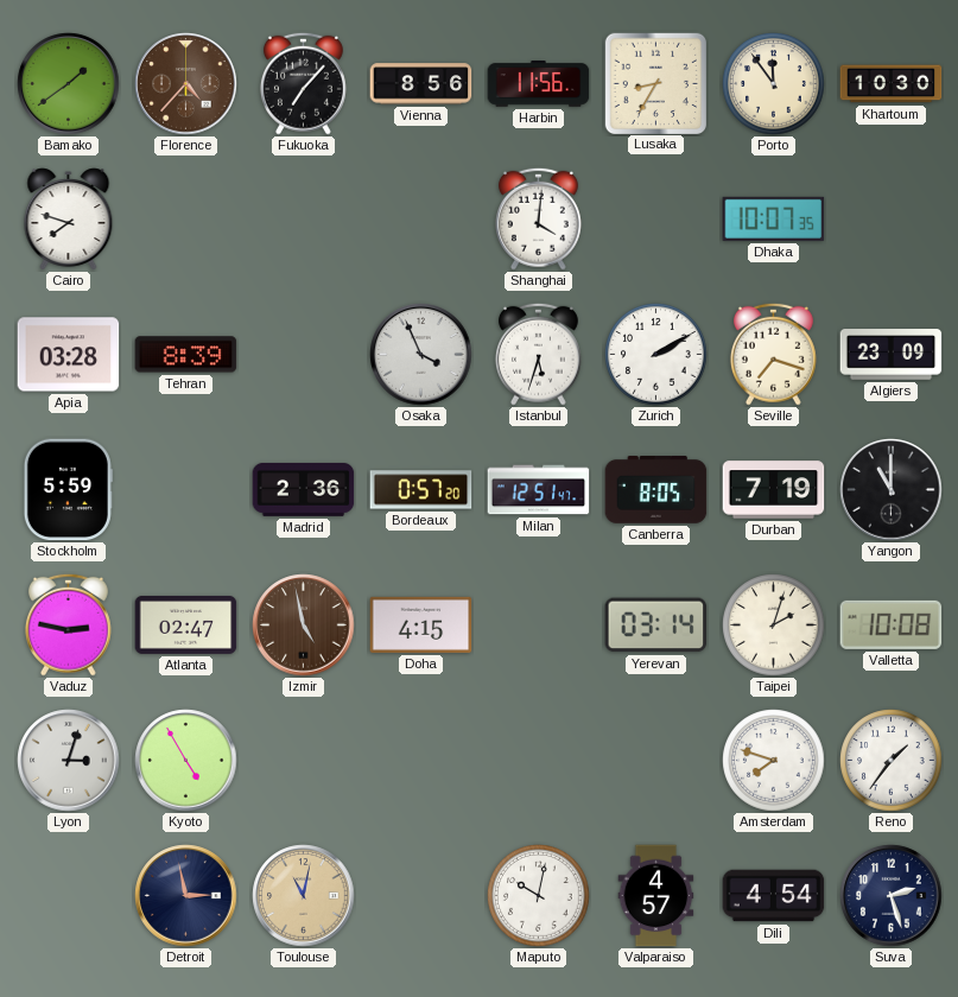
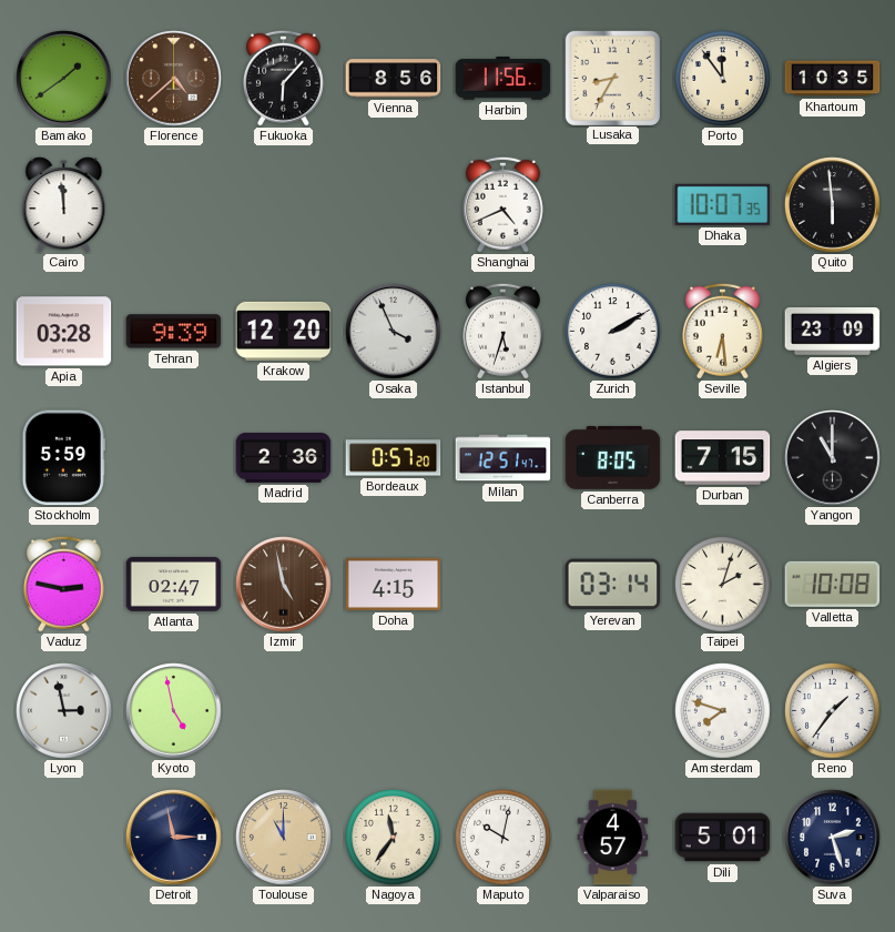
Florence: 4:37 -> 4:38 (174, 79)
Fukuoka: 7:07 -> 6:07 (283, 78)
Khartoum: 10:30 -> 10:35 (833, 79)
Cairo: 7:48 -> 11:59 (64, 205)
Shanghai: 4:01 -> 4:41 (502, 204)
Quito: none -> 5:59 (833, 205)
Tehran: 8:39 -> 9:39 (174, 332)
Krakow: none -> 12:20 (284, 331)
Seville: 7:18 -> 6:29 (722, 331)
Durban: 7:19 -> 7:15 (723, 458)
Lyon: 3:03 -> 2:58 (64, 711)
Kyoto: 4:55 -> 4:58 (174, 711)
Toulouse: 11:02 -> 11:00 (284, 838)
Nagoya: none -> 11:36 (394, 838)
Dili: 4:54 -> 5:01 (723, 838)
